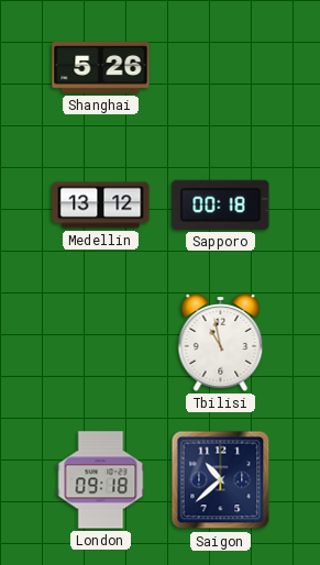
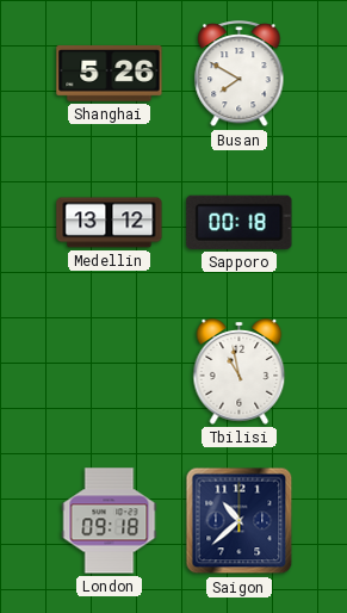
Busan: none -> 7:50 (240, 74)
